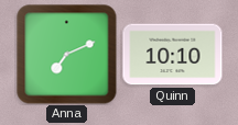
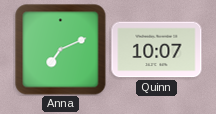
Quinn: 10:10 -> 10:07 (157, 50)
